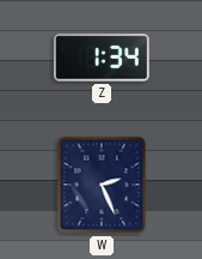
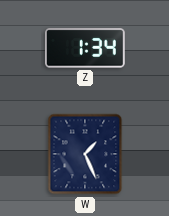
W: 2:26 -> 1:26 (85, 154)
